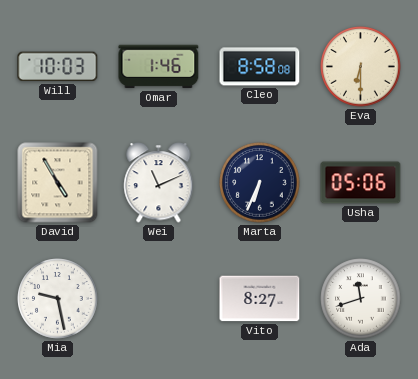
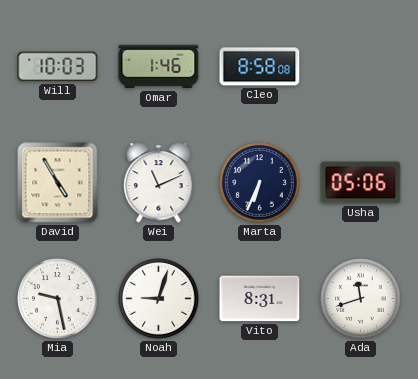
Eva: 6:30 -> none (361, 67)
Noah: none -> 9:03 (159, 299)
Vito: 8:27 -> 8:31 (260, 299)
